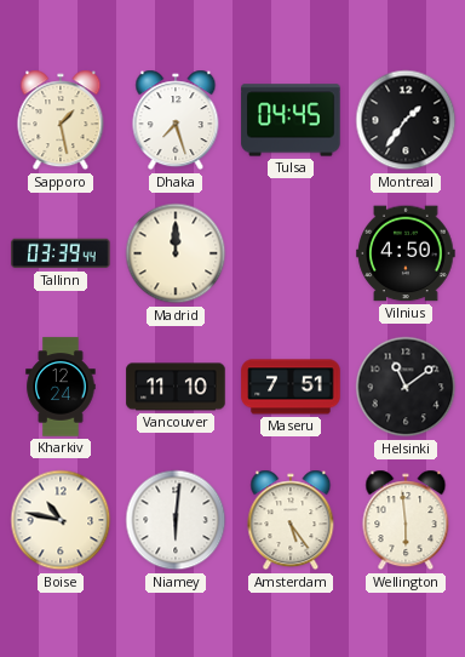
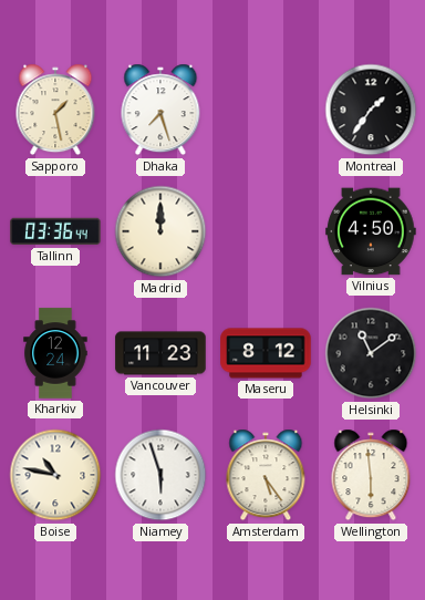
Tulsa: 04:45 -> none (291, 120)
Tallinn: 03:39 -> 03:36 (55, 231)
Vancouver: 11:10 -> 11:23 (160, 353)
Maseru: 7:51 -> 8:12 (266, 353)
Niamey: 6:01 -> 5:57 (160, 475)
